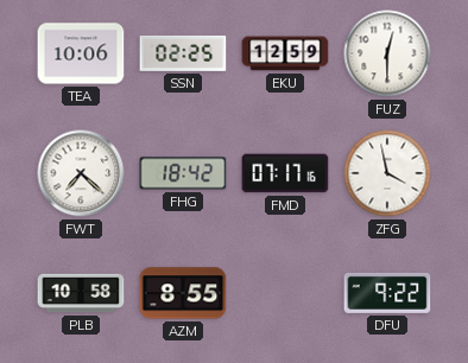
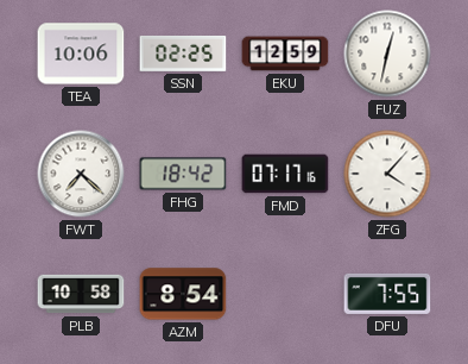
FUZ: 12:30 -> 12:32 (387, 54)
ZFG: 3:58 -> 4:07 (387, 174)
AZM: 8:55 -> 8:54 (183, 294)
DFU: 9:22 -> 7:55 (387, 294)
